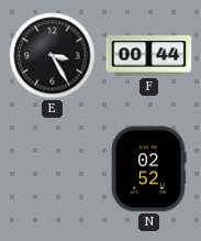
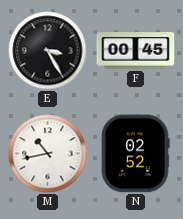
F: 00:44 -> 00:45 (136, 51)
M: none -> 10:43 (48, 154)
